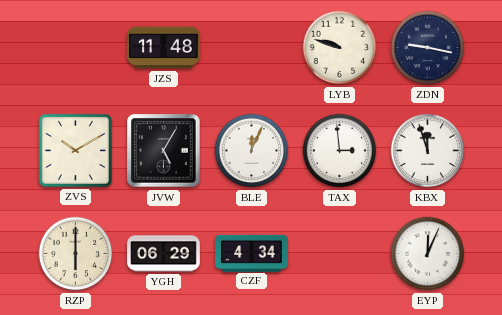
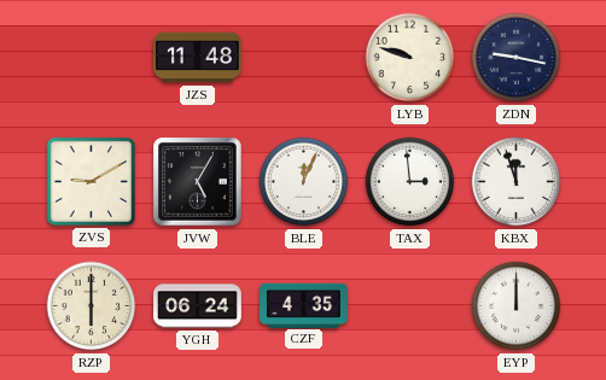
ZVS: 10:10 -> 9:10 (91, 181)
YGH: 06:29 -> 06:24 (198, 306)
CZF: 4:34 -> 4:35 (304, 305)
EYP: 12:04 -> 12:00 (517, 306)
